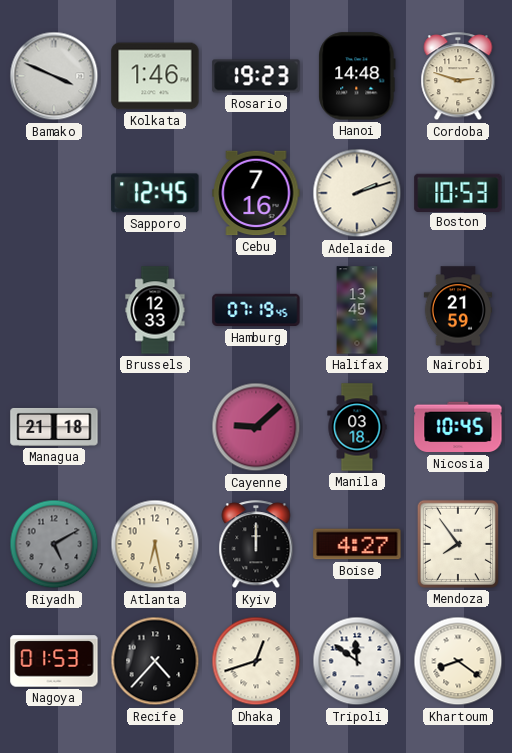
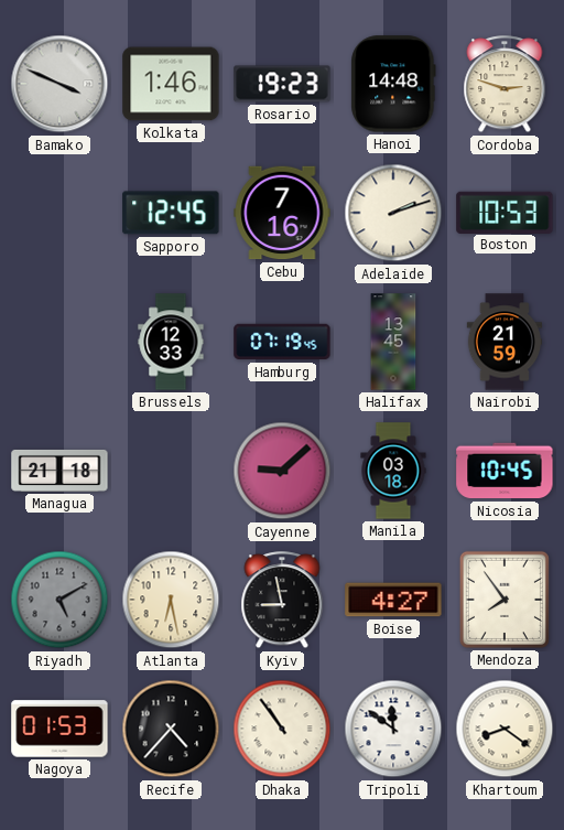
Kyiv: 12:00 -> 8:58 (282, 601)
Dhaka: 12:42 -> 10:54 (282, 729)
